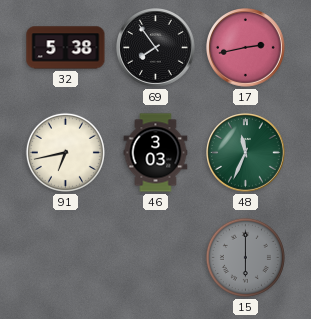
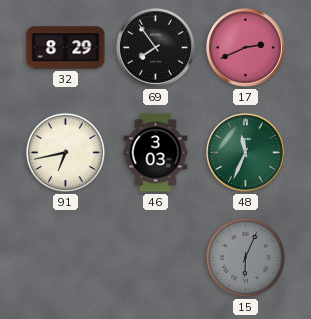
32: 5:38 -> 8:29 (66, 48)
17: 2:43 -> 2:41 (246, 48)
15: 6:00 -> 6:04 (245, 257)
